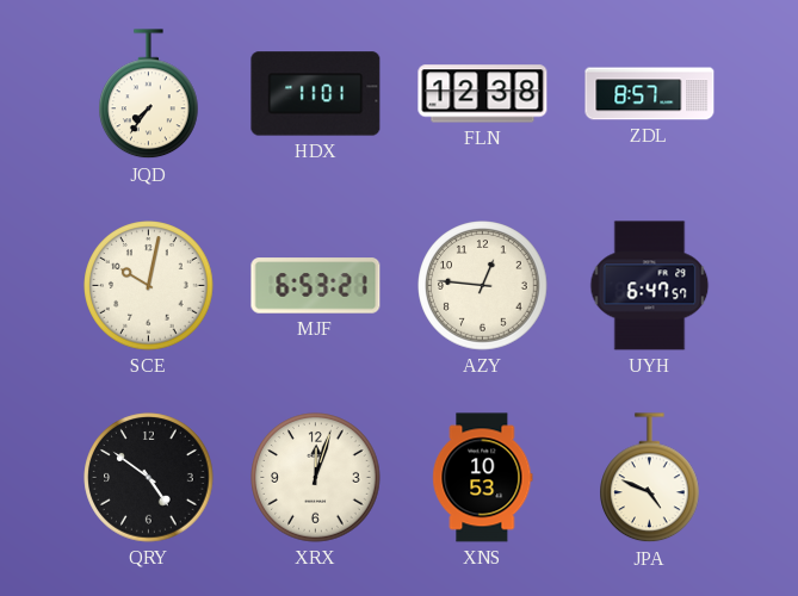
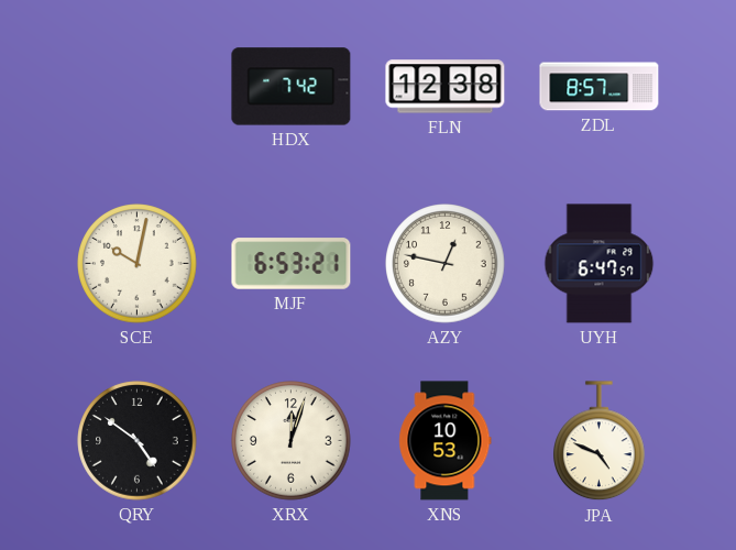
JQD: 7:36 -> none (149, 94)
HDX: 11:01 -> 7:42 (292, 87)
AZY: 12:46 -> 12:47 (446, 264)
